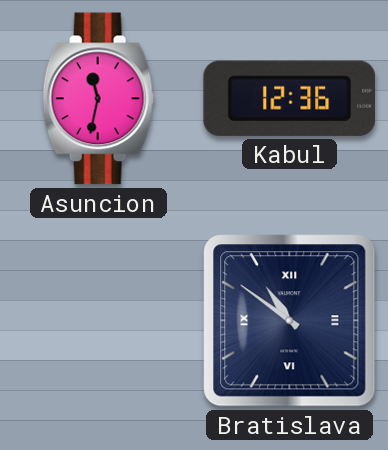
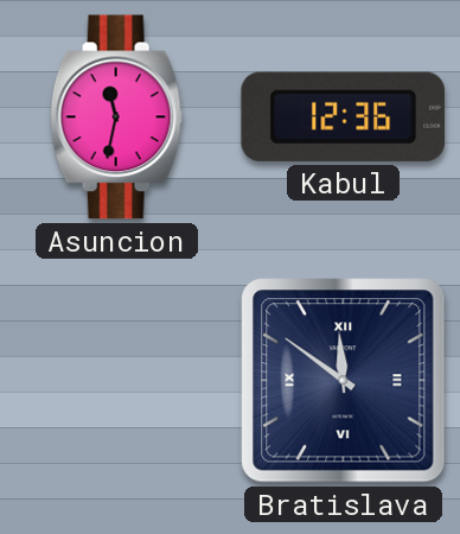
Bratislava: 10:51 -> 11:51 (344, 381)
